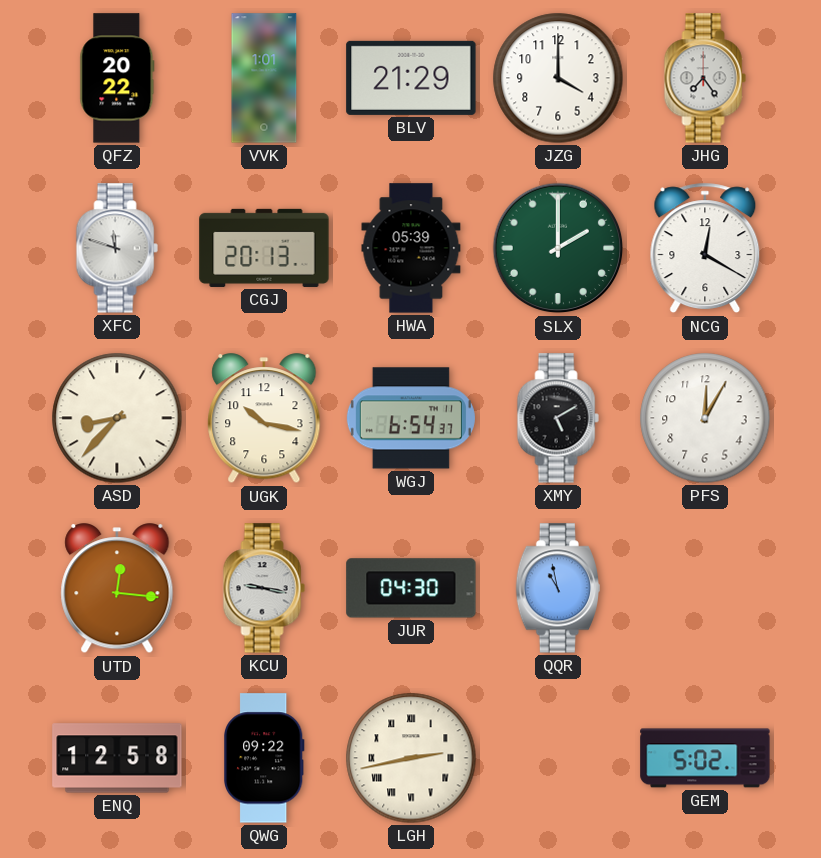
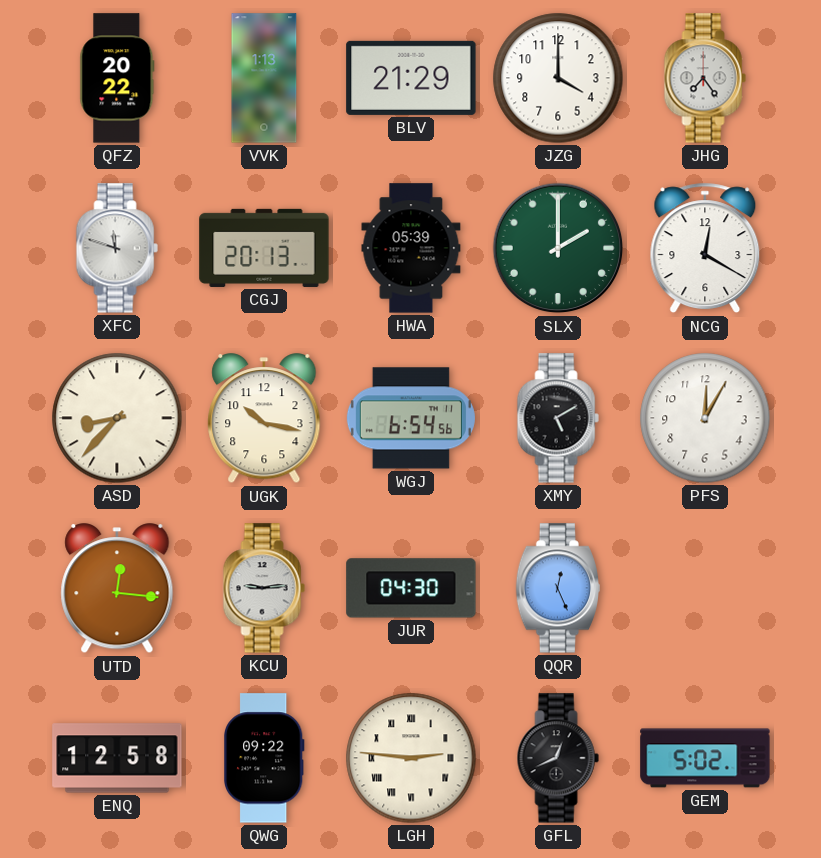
VVK: 1:01 -> 1:13 (264, 78)
WGJ: 6:54:37 -> 6:54:56 (411, 418)
KCU: 9:17 -> 9:14 (264, 588)
QQR: 10:58 -> 12:26 (557, 588)
LGH: 2:43 -> 2:46 (411, 758)
GFL: none -> 12:41 (558, 758)
